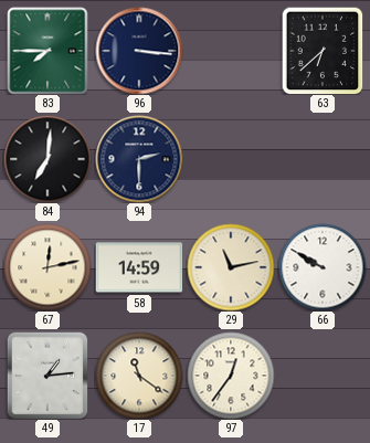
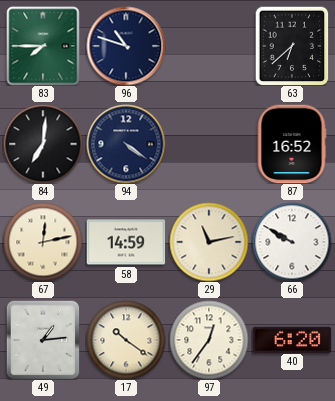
96: 3:16 -> 10:48 (126, 46)
94: 2:30 -> 4:21 (126, 144)
87: none -> 16:52 (292, 144)
17: 11:21 -> 10:21 (126, 340)
40: none -> 6:20 (292, 339)
